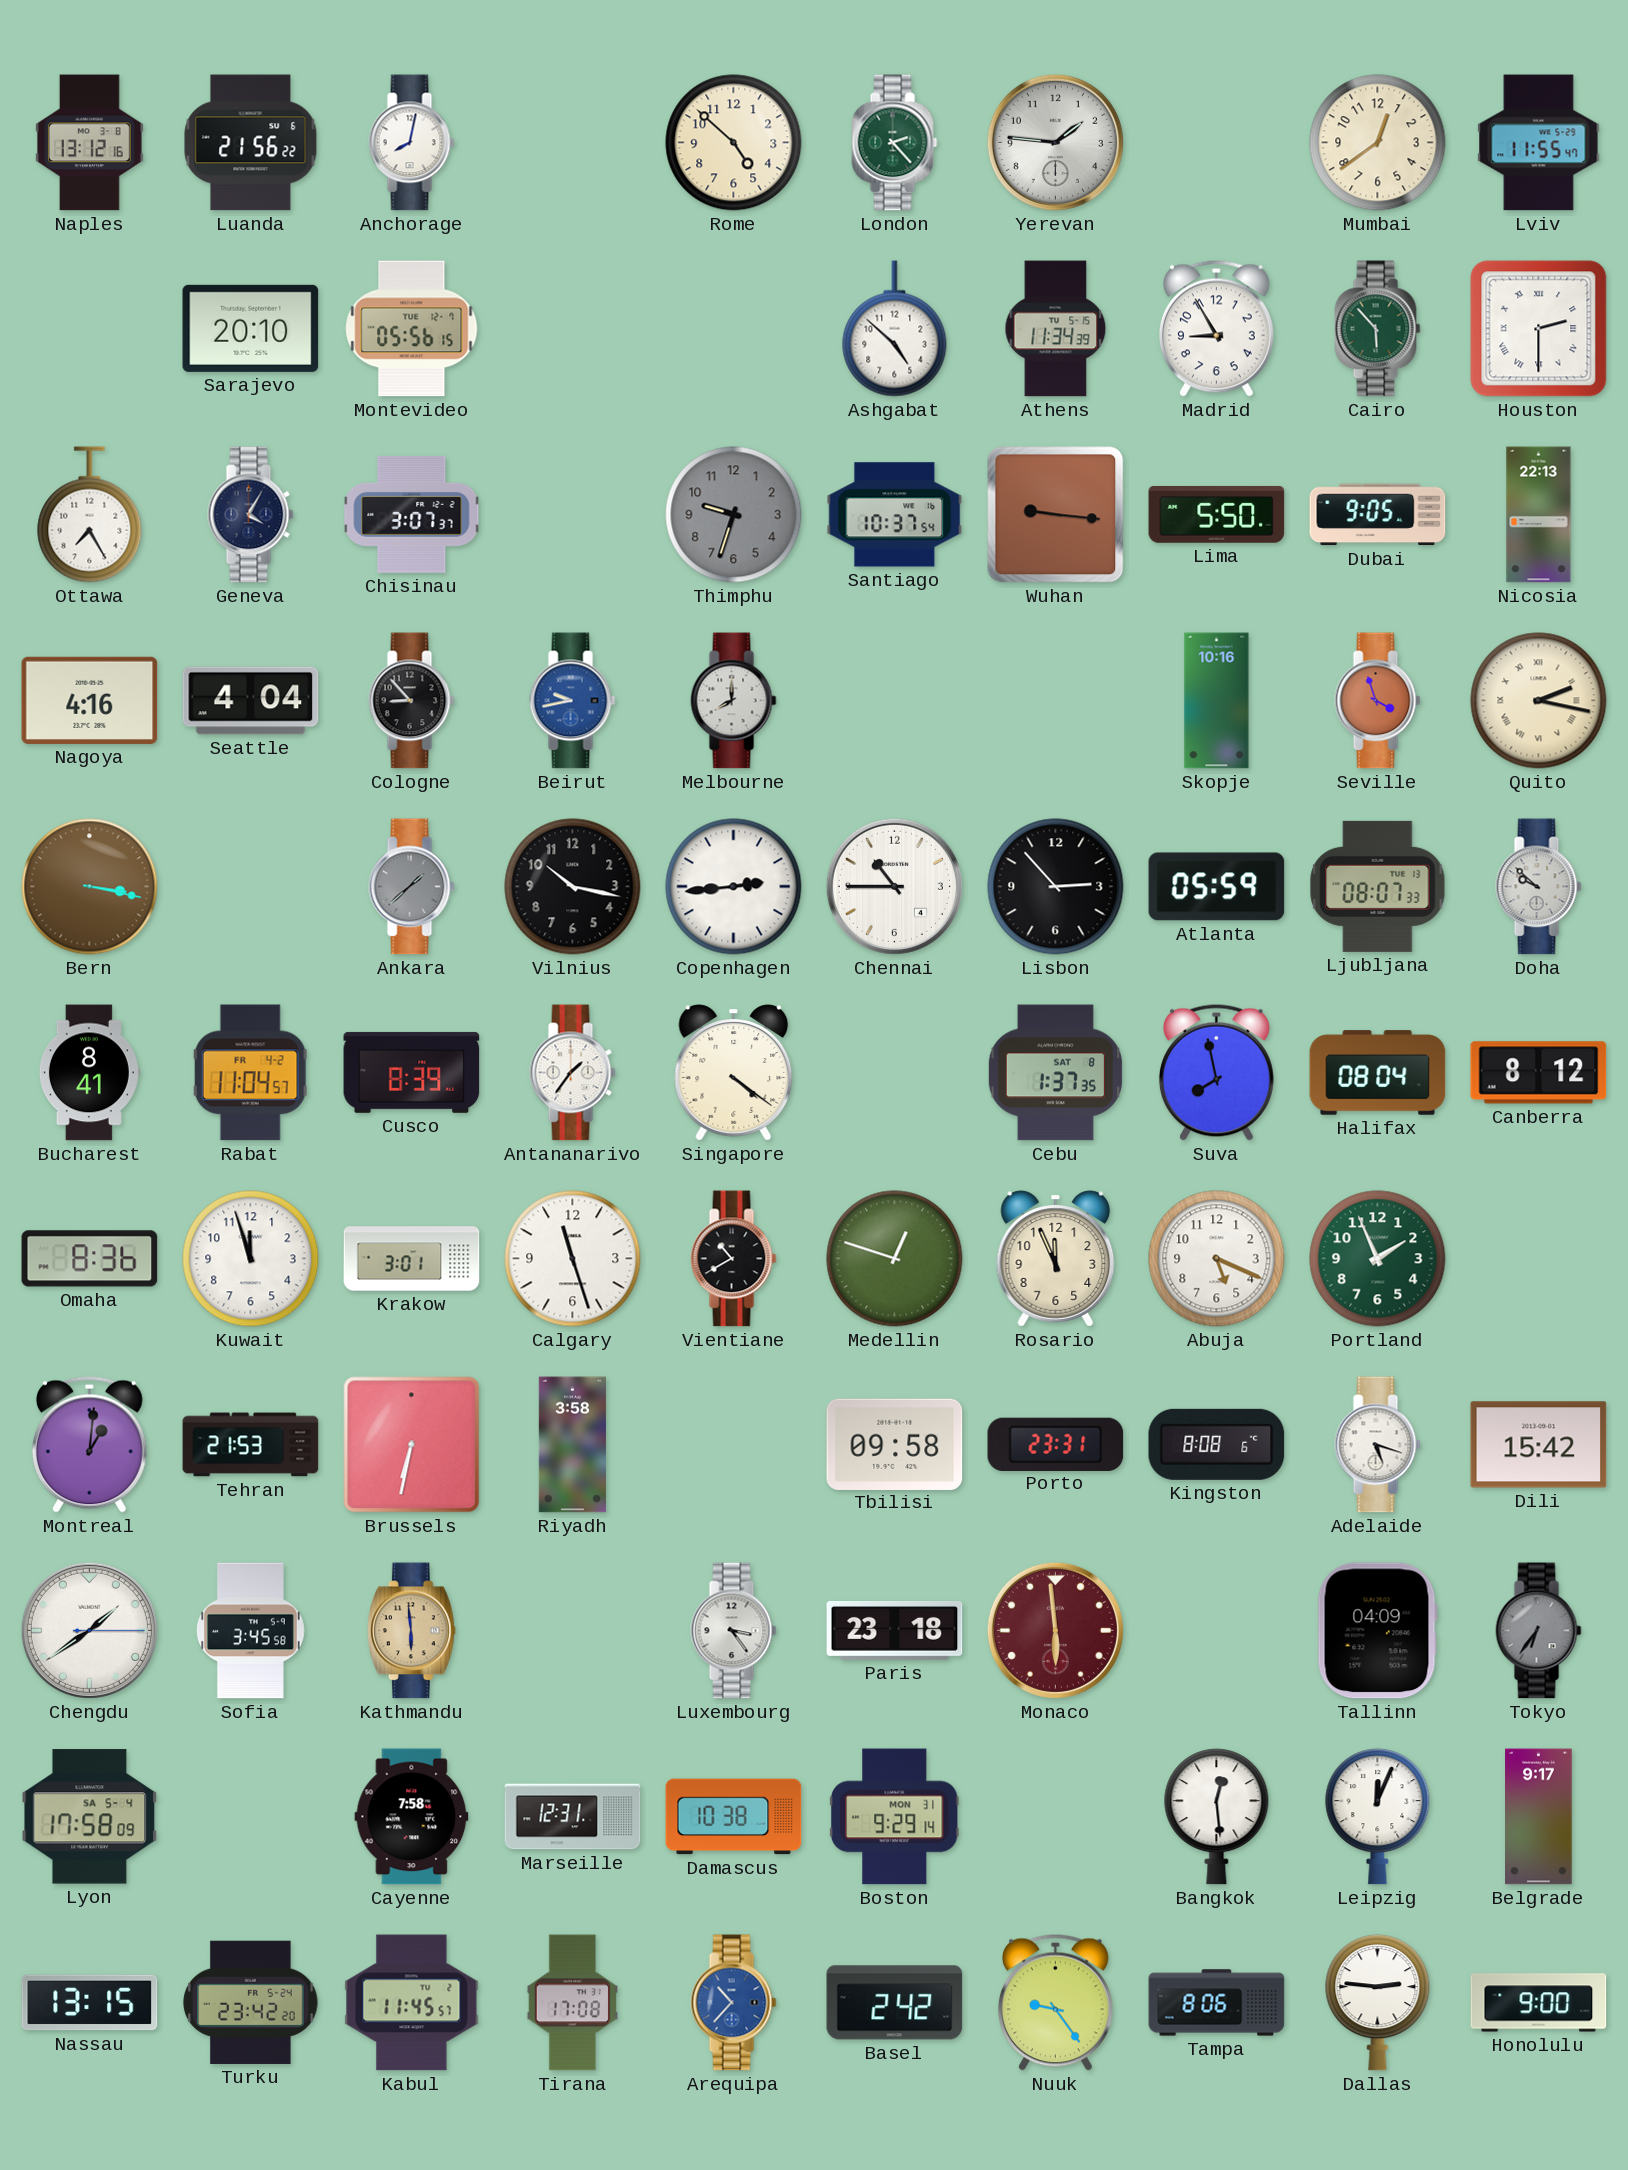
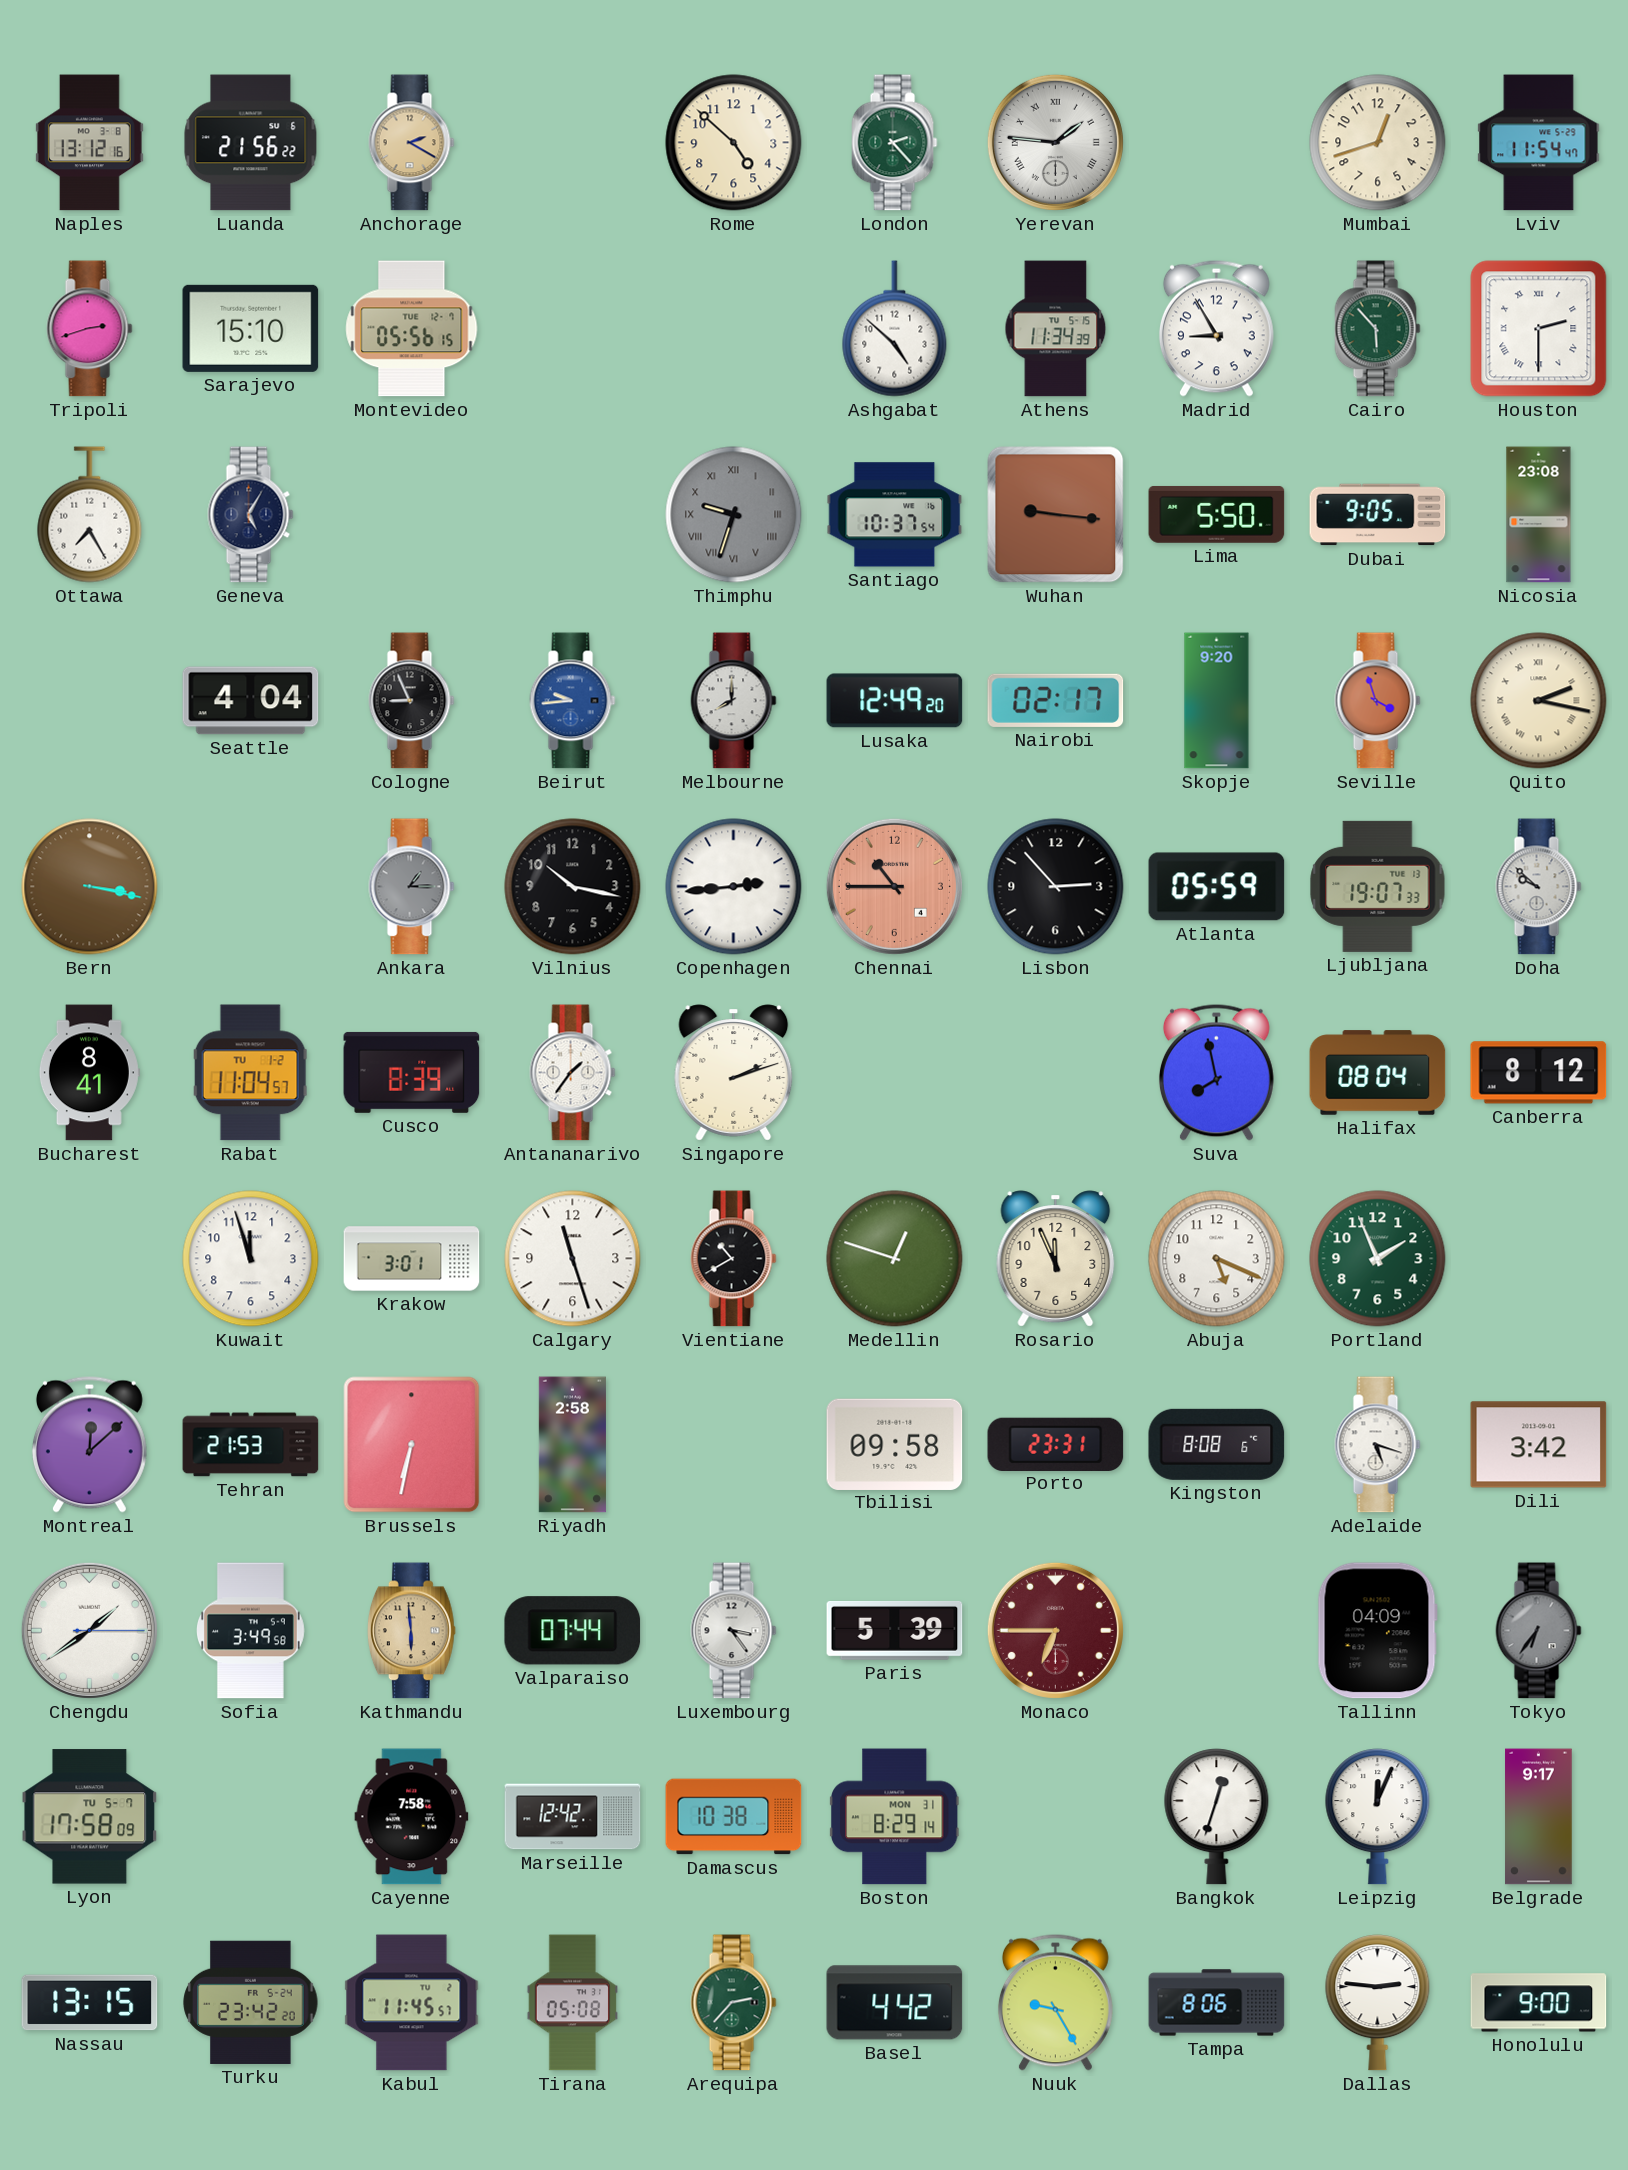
Anchorage: 8:02 -> 2:20 (412, 143)
Anchorage dial: white -> champagne (412, 143)
Yerevan numerals: Arabic -> Roman (1055, 142)
Mumbai: 12:39 -> 12:42 (1378, 143)
Lviv: 11:55 -> 11:54 (1539, 143)
Tripoli: none -> 2:42 (90, 329)
Sarajevo: 20:10 -> 15:10 (251, 328)
Geneva: 4:05 -> 5:05 (251, 515)
Chisinau: 3:07 -> none (412, 514)
Thimphu numerals: Arabic -> Roman (734, 515)
Nicosia: 22:13 -> 23:08 (1539, 515)
Nagoya: 4:16 -> none (90, 700)
Cologne: 8:53 -> 8:56 (412, 701)
Beirut: 9:43 -> 9:44 (573, 701)
Lusaka: none -> 12:49 (895, 701)
Nairobi: none -> 02:17 (1056, 700)
Skopje: 10:16 -> 9:20 (1217, 701)
Ankara: 1:38 -> 1:15 (412, 887)
Chennai dial: white -> salmon (894, 886)
Ljubljana: 08:07 -> 19:07 (1378, 886)
Rabat date: FR 4-2 -> TU 1-2 (251, 1073)
Singapore: 4:21 -> 2:12 (734, 1073)
Cebu: 1:37 -> none (1055, 1073)
Omaha: 8:36 -> none (90, 1259)
Montreal: 1:01 -> 12:08 (89, 1444)
Riyadh: 3:58 -> 2:58 (572, 1445)
Dili: 15:42 -> 3:42 (1539, 1445)
Sofia: 3:45 -> 3:49 (251, 1631)
Valparaiso: none -> 07:44 (573, 1631)
Paris: 23:18 -> 5:39 (895, 1631)
Monaco: 5:59 -> 6:45 (1055, 1630)
Lyon date: SA 5-4 -> TU 5-7 (90, 1817)
Marseille: 12:31 -> 12:42 (573, 1817)
Boston: 9:29 -> 8:29 (894, 1817)
Bangkok: 12:29 -> 12:33 (1217, 1817)
Tirana: 17:08 -> 05:08 (572, 2003)
Arequipa: 10:37 -> 2:37 (734, 2003)
Arequipa dial: blue -> green (734, 2003)
Basel: 2:42 -> 4:42 (895, 2003)
Nuuk: 9:24 -> 9:25 (1055, 2002)
